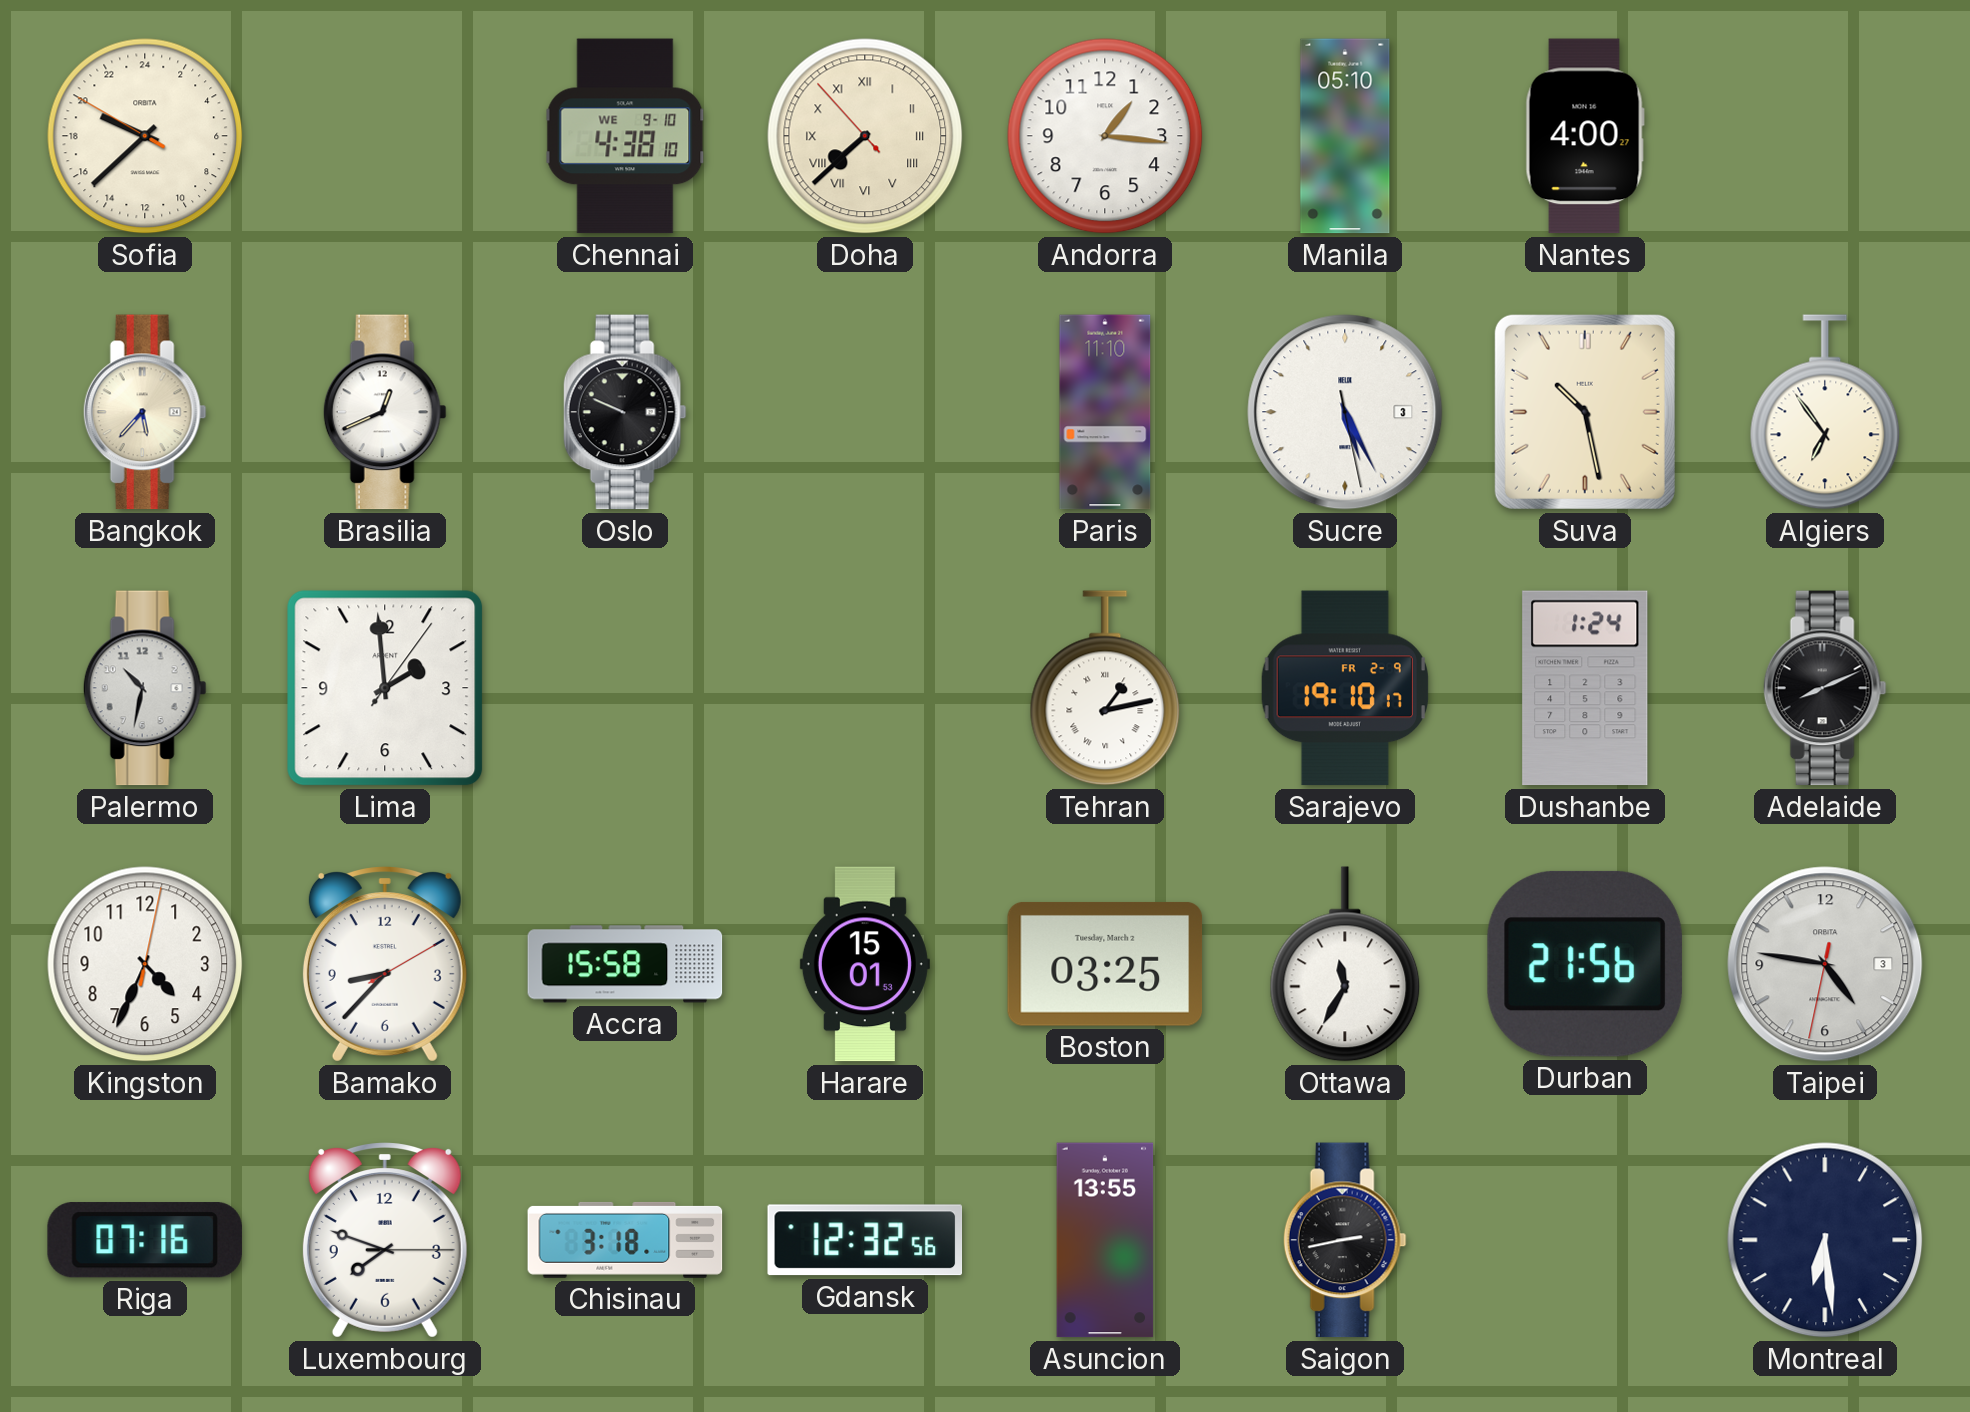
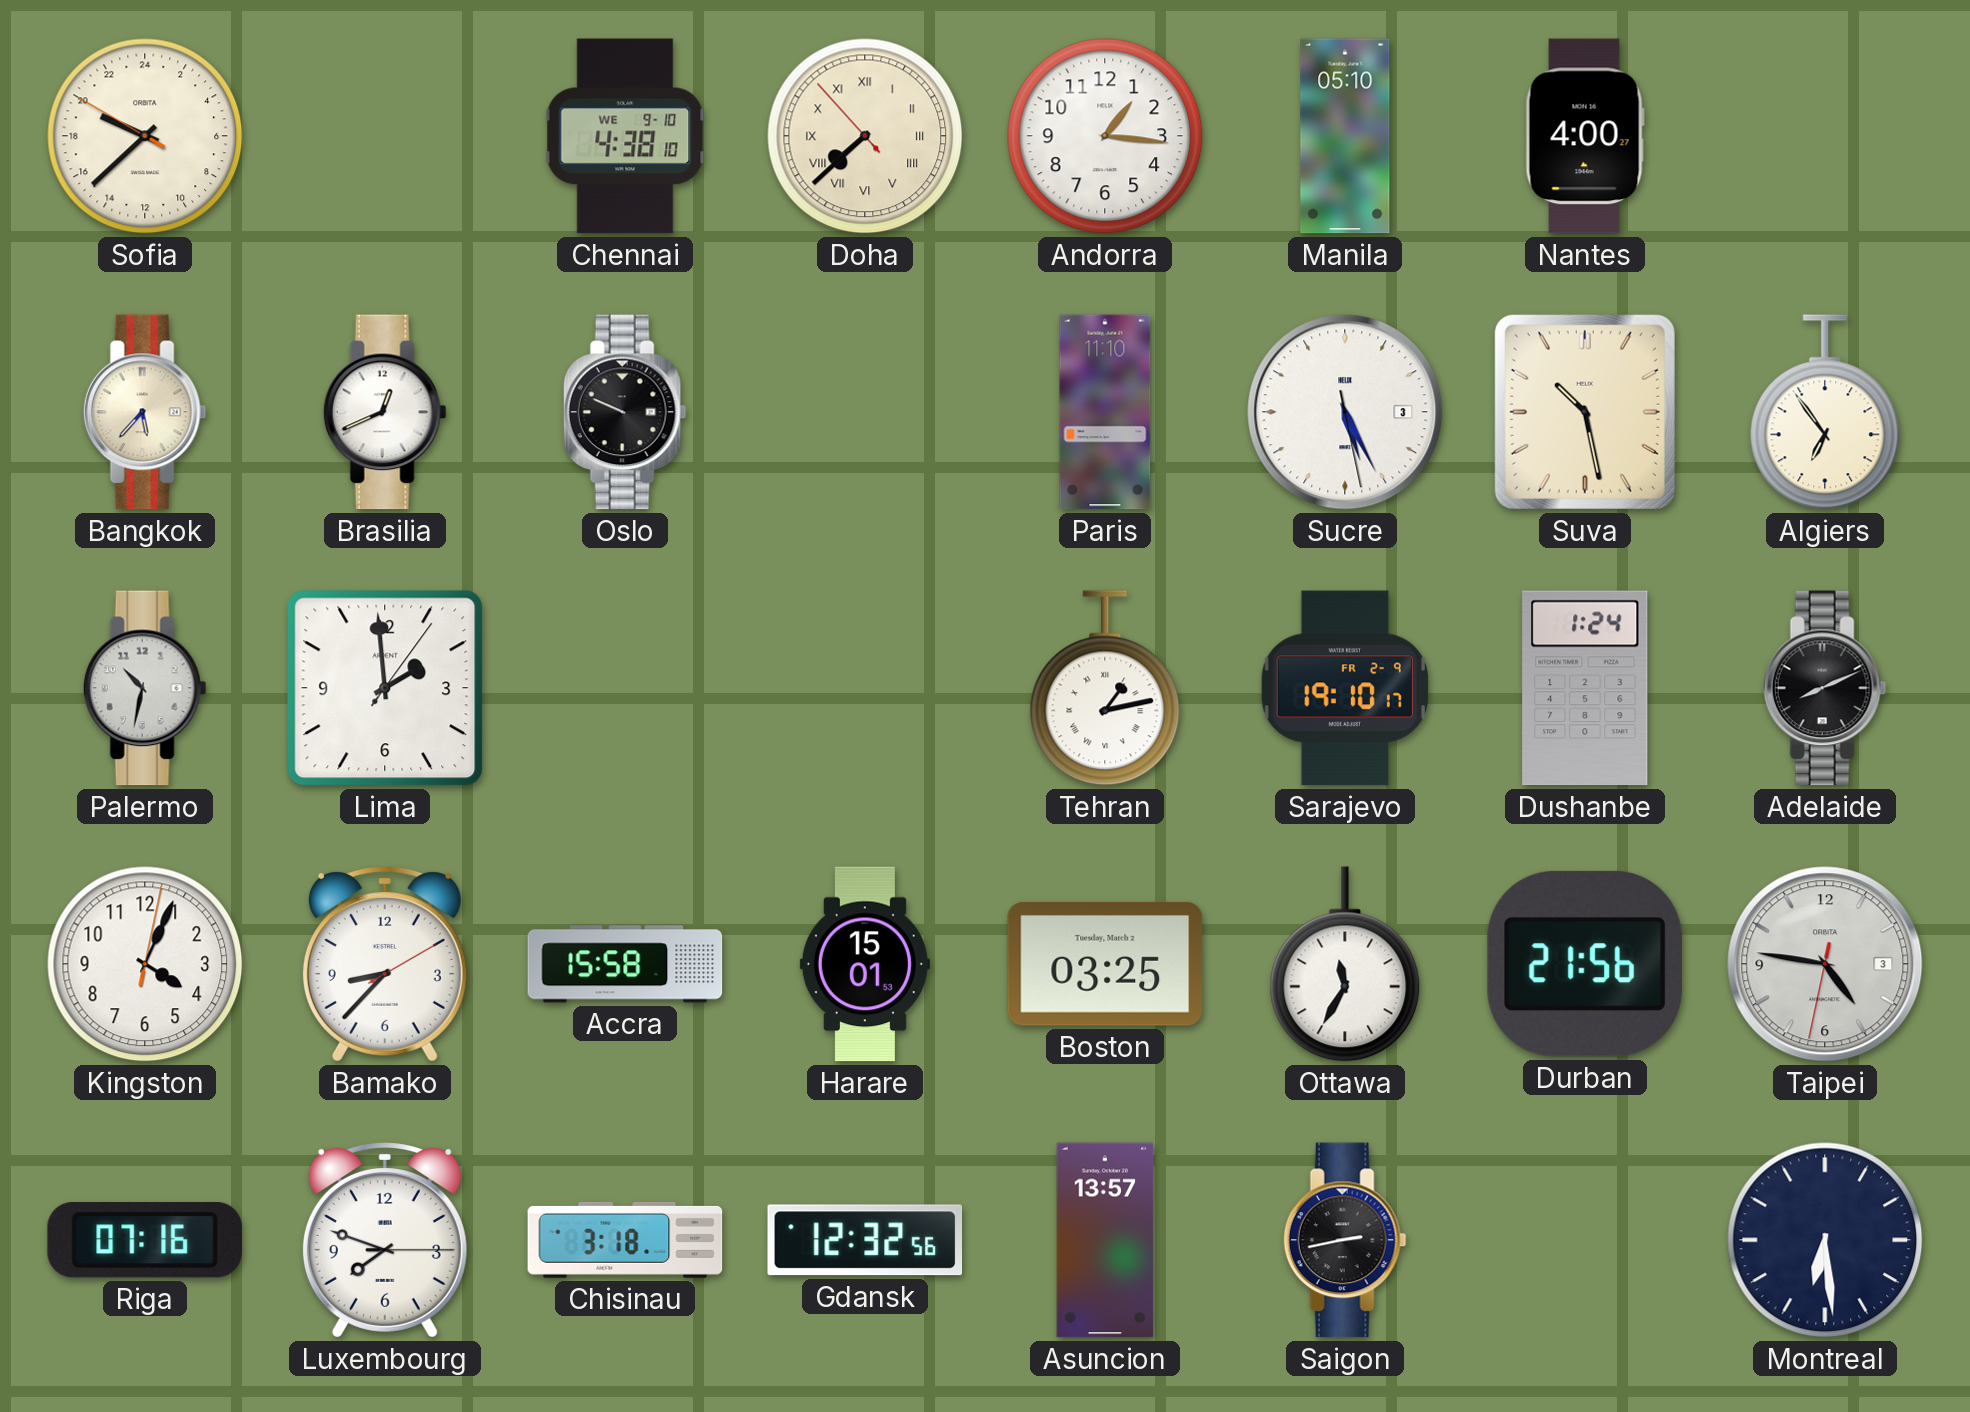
Kingston: 4:34 -> 4:04 (145, 964)
Asuncion: 13:55 -> 13:57 (1105, 1240)
